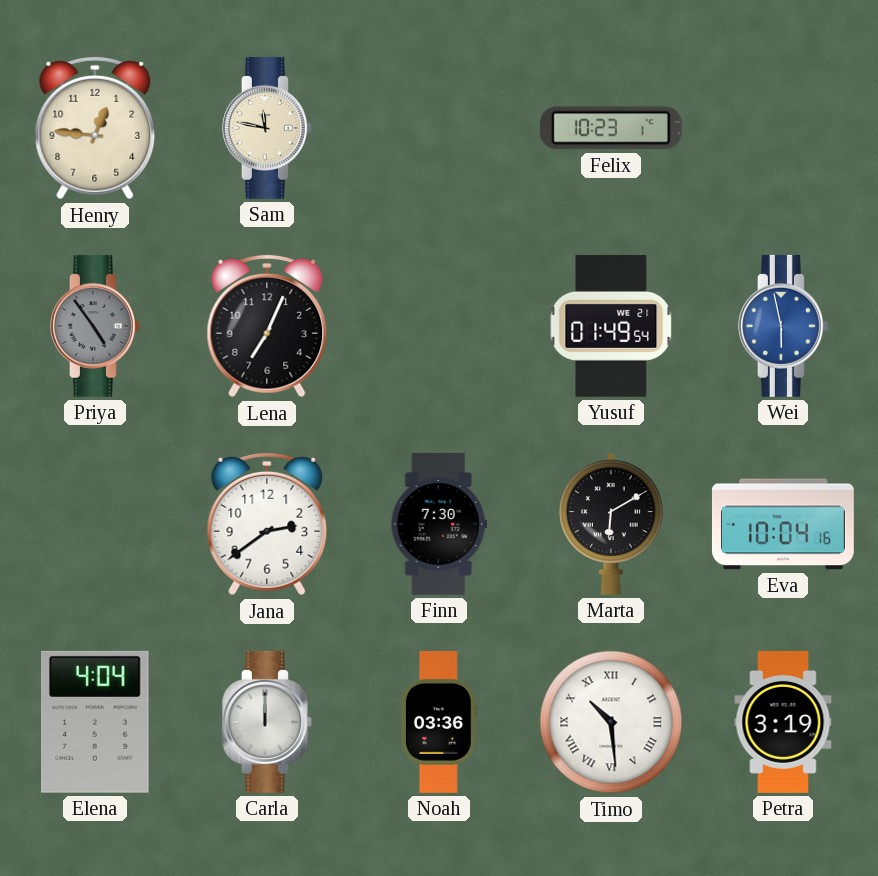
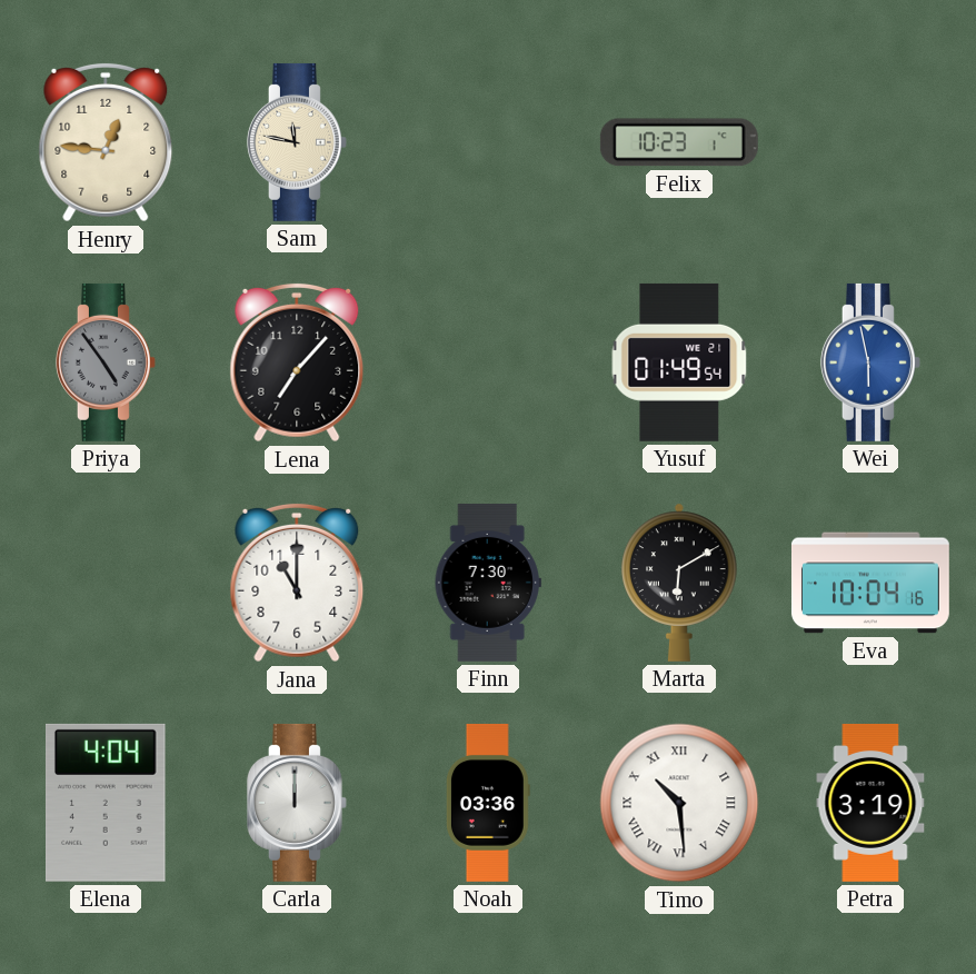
Lena: 7:04 -> 7:07 (297, 362)
Jana: 2:39 -> 11:00 (297, 583)
